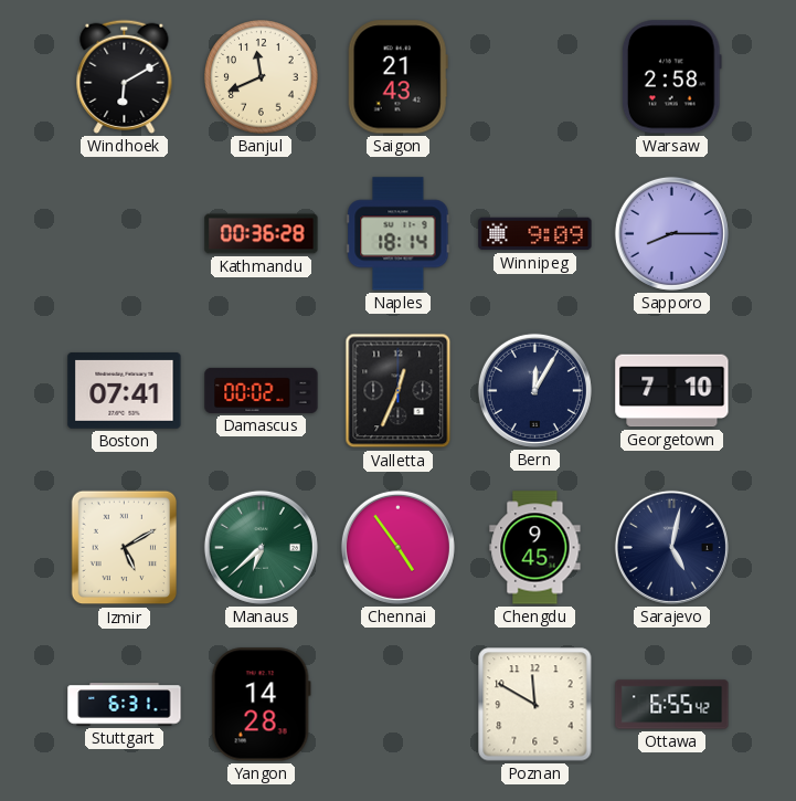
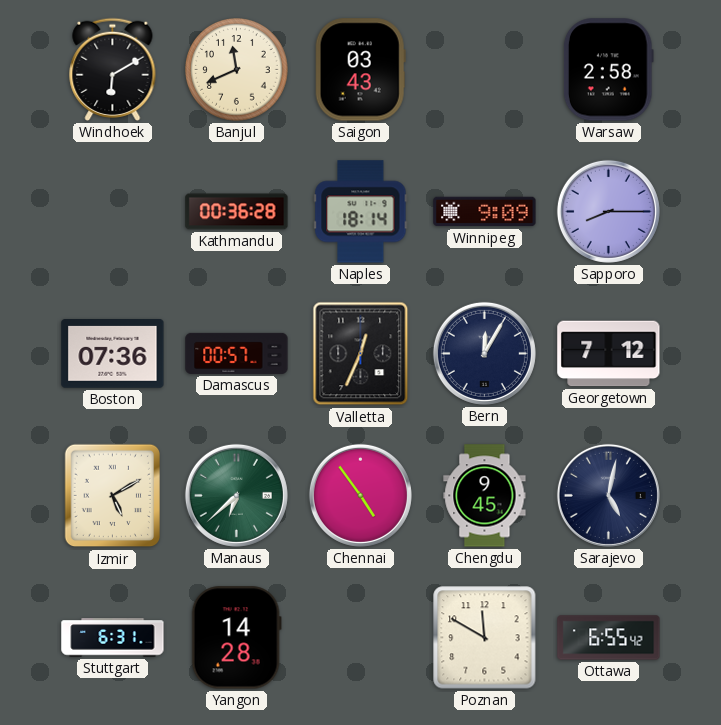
Saigon: 21:43 -> 03:43 (360, 70)
Boston: 07:41 -> 07:36 (113, 354)
Damascus: 00:02 -> 00:57 (237, 353)
Georgetown: 7:10 -> 7:12 (609, 354)
